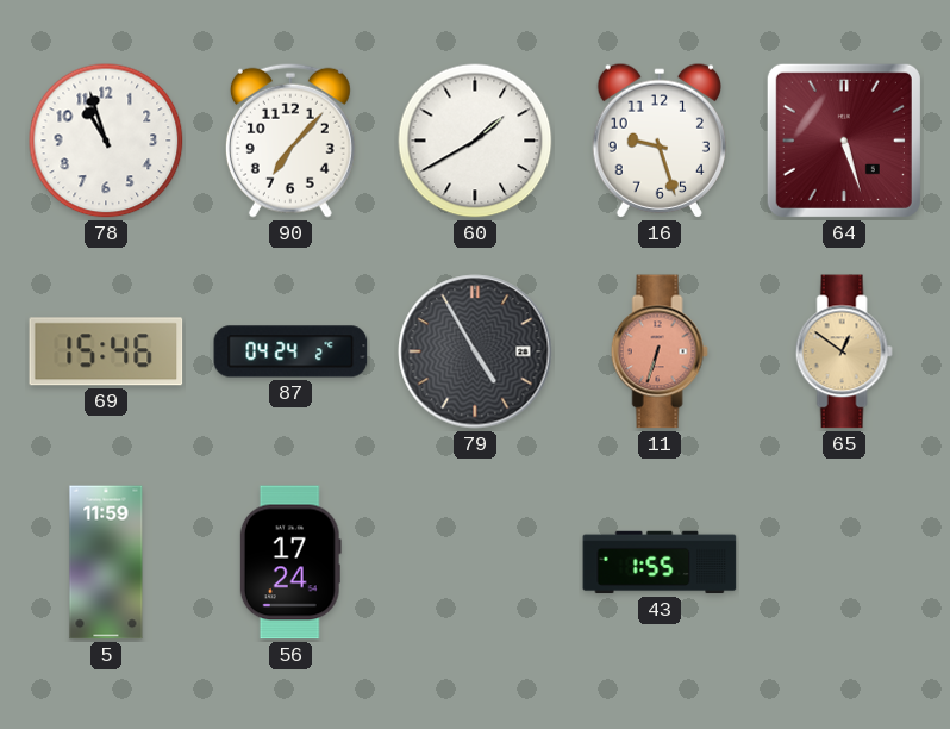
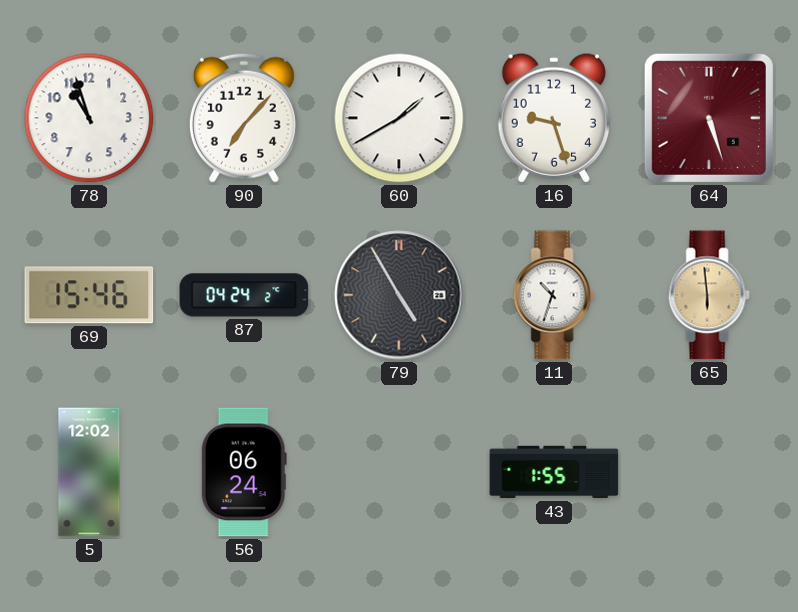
11: 6:33 -> 10:33 (554, 295)
11 dial: salmon -> white (554, 295)
65: 12:51 -> 5:59 (709, 295)
5: 11:59 -> 12:02 (89, 472)
56: 17:24 -> 06:24 (244, 472)
